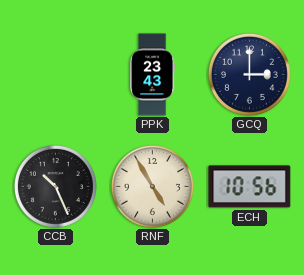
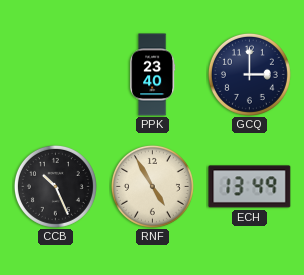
PPK: 23:43 -> 23:40 (153, 75)
ECH: 10:56 -> 13:49 (250, 187)
